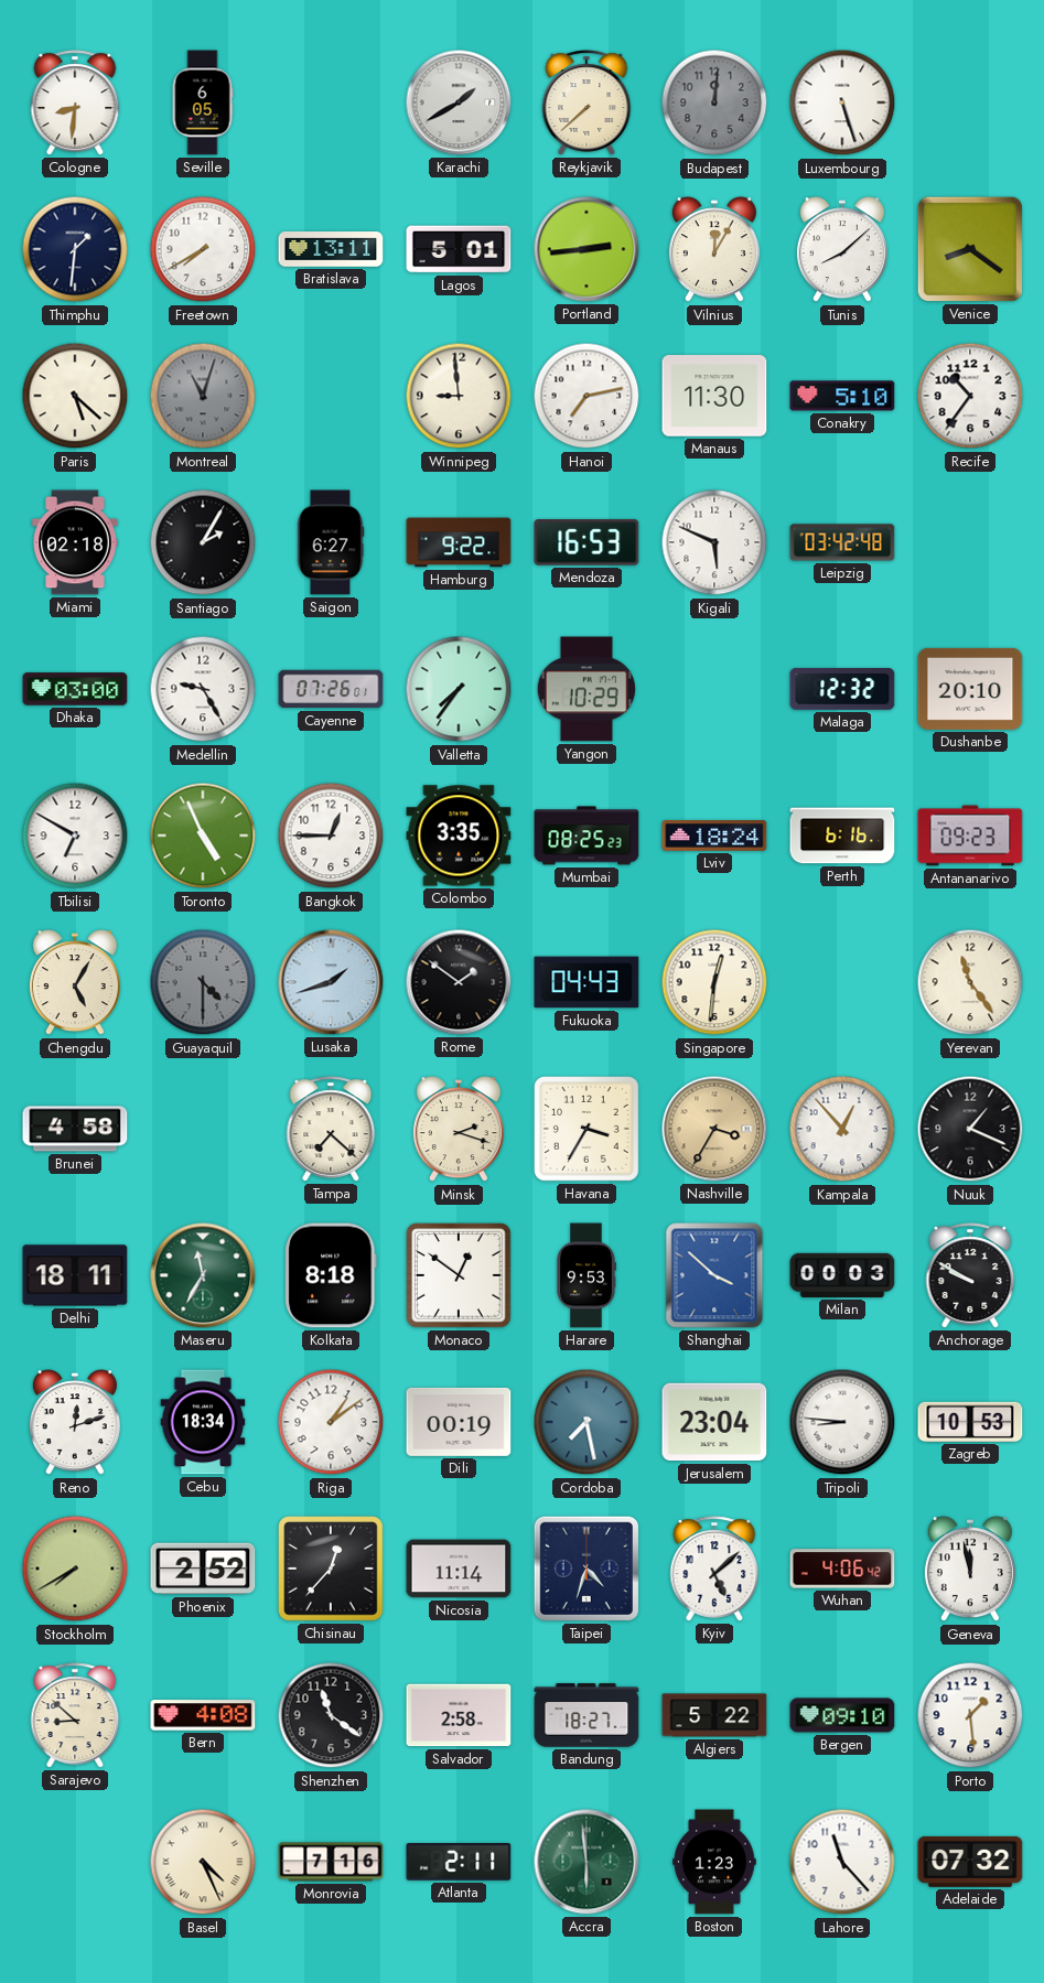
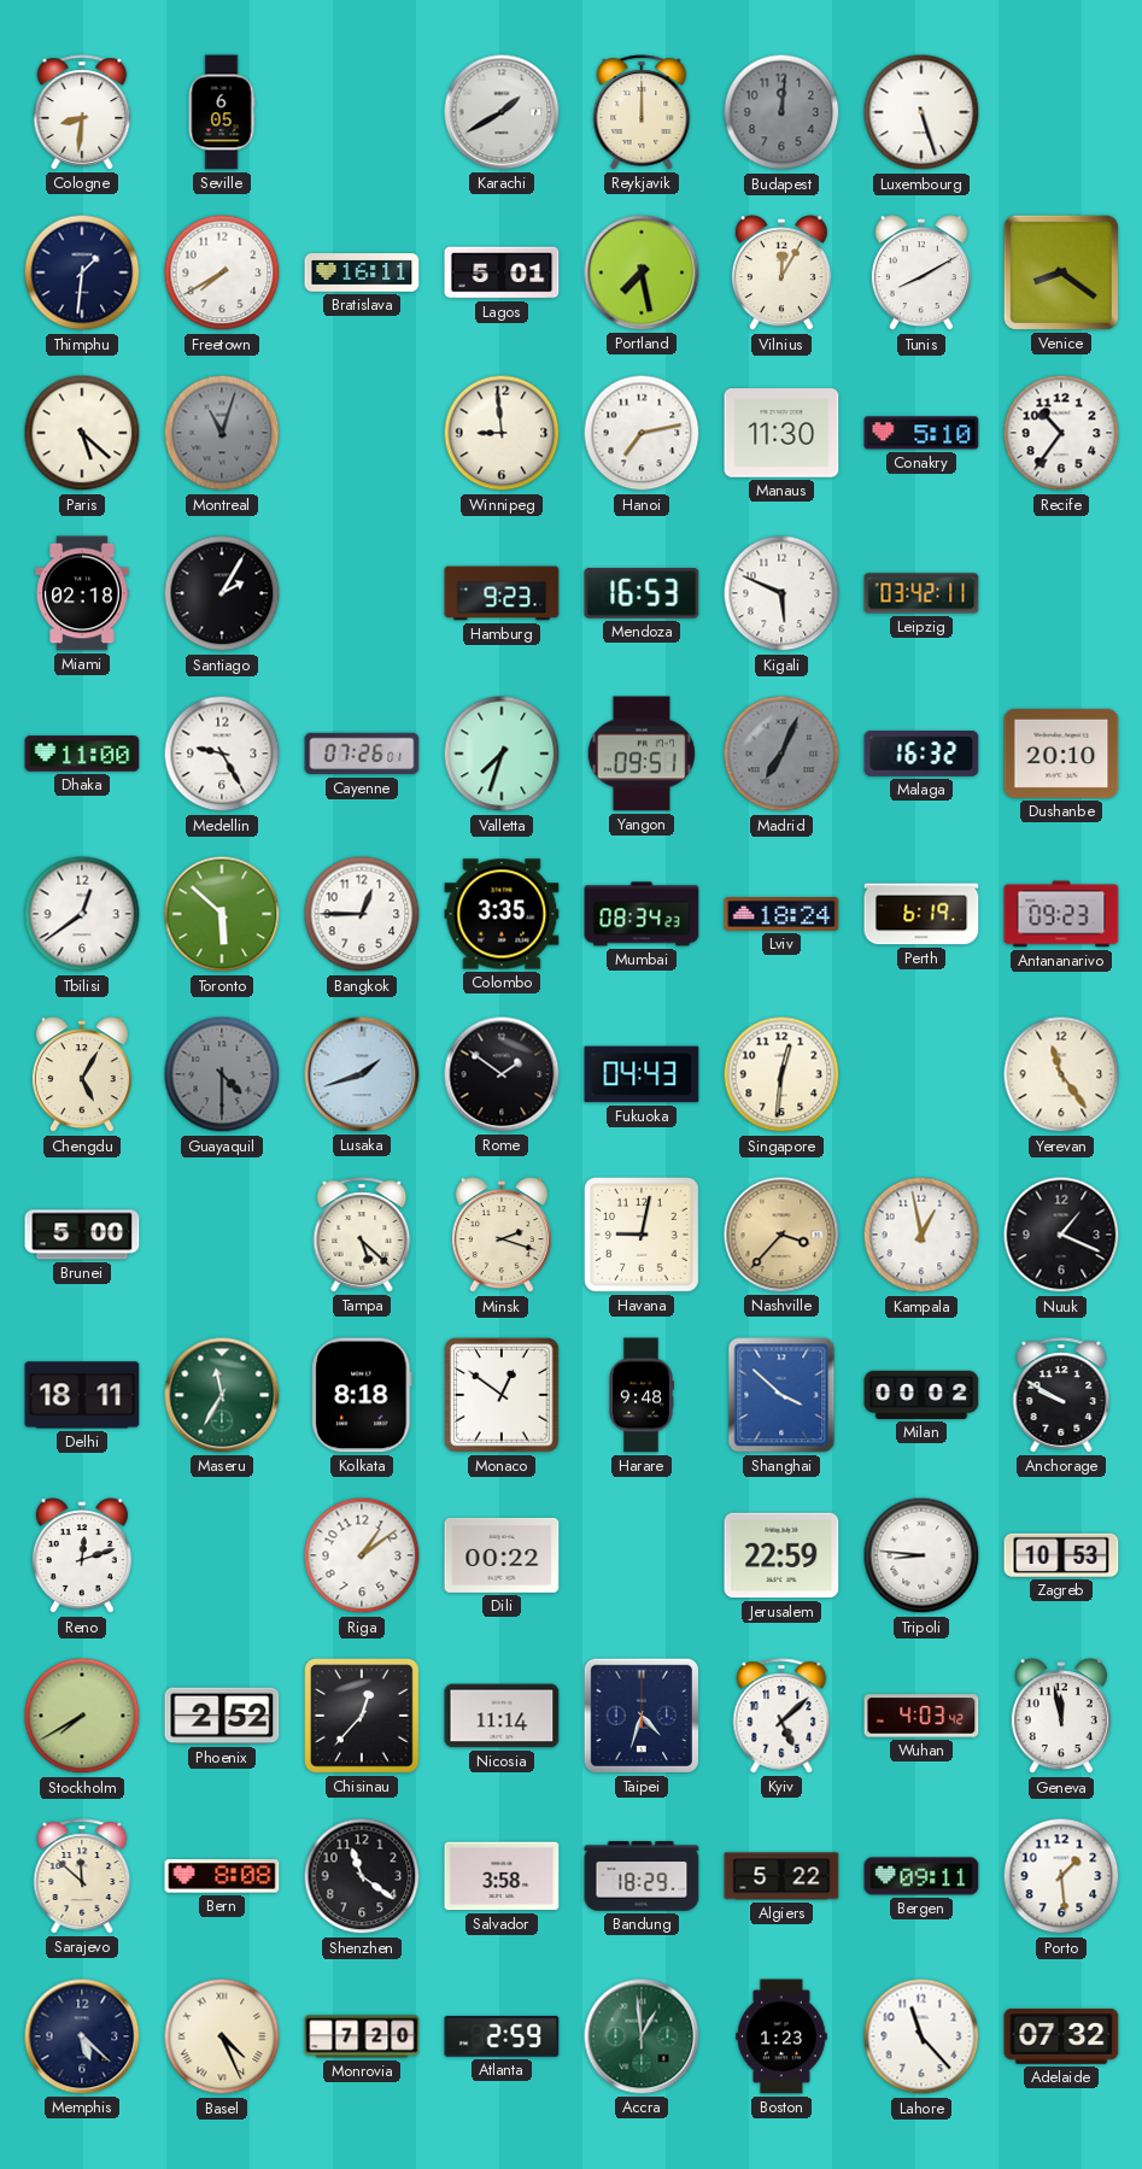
Reykjavik: 7:38 -> 12:00 (642, 112)
Bratislava: 13:11 -> 16:11 (362, 274)
Portland: 2:44 -> 7:28 (642, 272)
Tunis: 8:08 -> 8:10 (921, 274)
Saigon: 6:27 -> none (331, 542)
Hamburg: 9:22 -> 9:23 (502, 593)
Leipzig: 03:42:48 -> 03:42:11 (921, 593)
Dhaka: 03:00 -> 11:00 (82, 754)
Valletta: 7:36 -> 7:33 (502, 754)
Yangon: 10:29 -> 09:51 (642, 754)
Madrid: none -> 7:04 (781, 754)
Malaga: 12:32 -> 16:32 (921, 755)
Tbilisi: 6:50 -> 12:39 (82, 914)
Toronto: 4:56 -> 5:52 (222, 914)
Mumbai: 08:25 -> 08:34 (642, 914)
Perth: 6:16 -> 6:19 (921, 914)
Brunei: 4:58 -> 5:00 (82, 1235)
Tampa: 7:22 -> 5:22 (362, 1235)
Havana: 3:35 -> 9:02 (642, 1235)
Nashville: 3:35 -> 3:37 (781, 1235)
Kampala: 12:53 -> 12:58 (921, 1235)
Harare: 9:53 -> 9:48 (642, 1395)
Milan: 00:03 -> 00:02 (921, 1395)
Cebu: 18:34 -> none (203, 1422)
Dili: 00:19 -> 00:22 (502, 1555)
Cordoba: 7:28 -> none (586, 1422)
Jerusalem: 23:04 -> 22:59 (781, 1555)
Wuhan: 4:06 -> 4:03 (921, 1716)
Sarajevo: 8:52 -> 11:52 (82, 1876)
Bern: 4:08 -> 8:08 (222, 1876)
Salvador: 2:58 -> 3:58 (502, 1876)
Bandung: 18:27 -> 18:29 (642, 1876)
Bergen: 09:10 -> 09:11 (921, 1876)
Memphis: none -> 5:22 (82, 2036)
Monrovia: 7:16 -> 7:20 (362, 2036)
Atlanta: 2:11 -> 2:59 (502, 2038)
Accra: 5:59 -> 12:59 (642, 2036)
